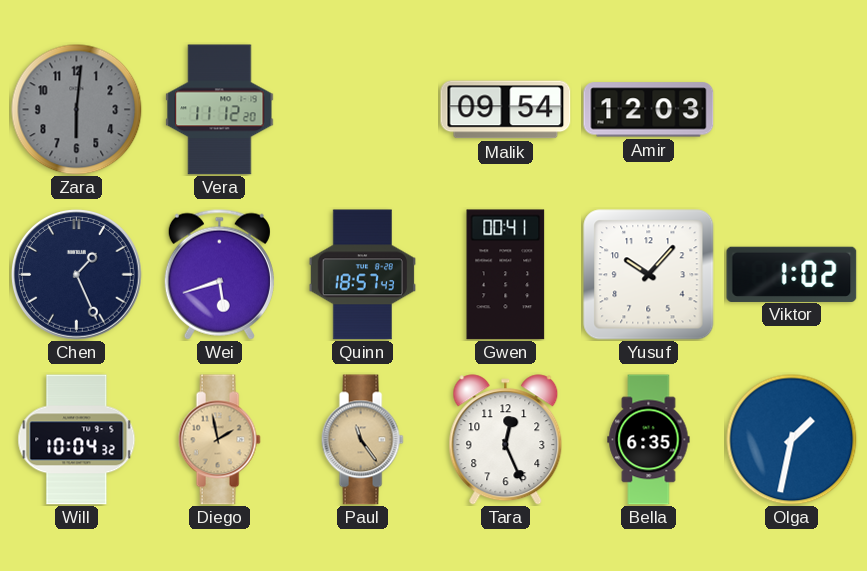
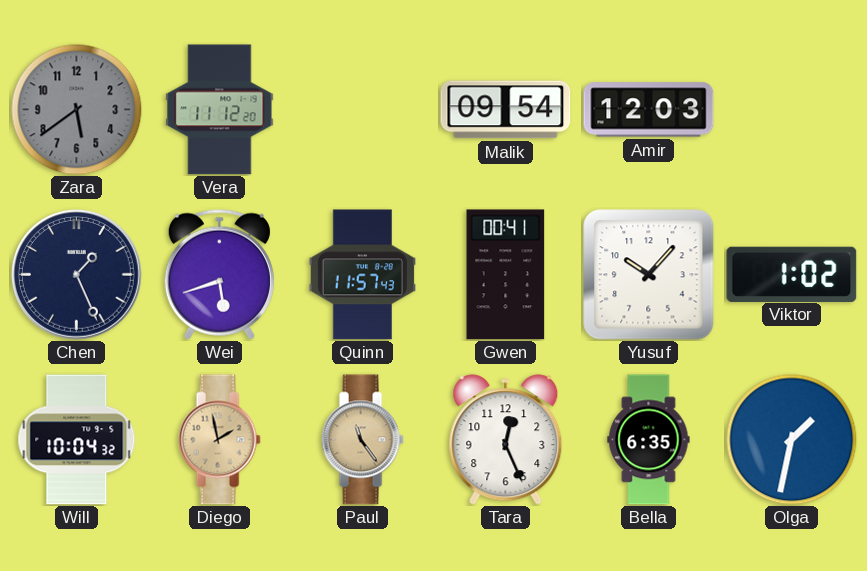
Zara: 6:01 -> 5:39 (77, 110)
Quinn: 18:57 -> 11:57 (362, 275)
